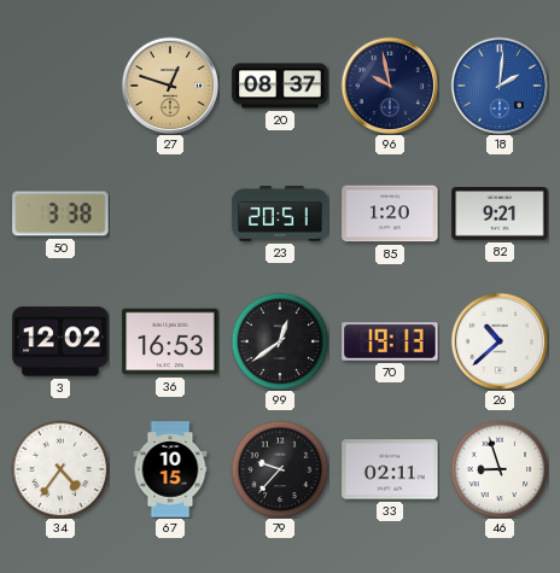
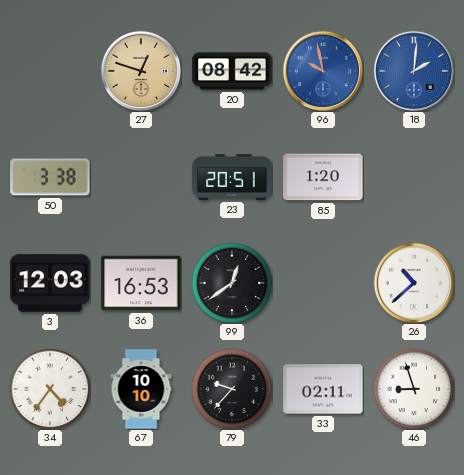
20: 08:37 -> 08:42 (232, 71)
96 dial: navy -> blue (323, 71)
82: 9:21 -> none (500, 215)
3: 12:02 -> 12:03 (50, 283)
70: 19:13 -> none (390, 341)
67: 10:15 -> 10:10 (141, 389)
